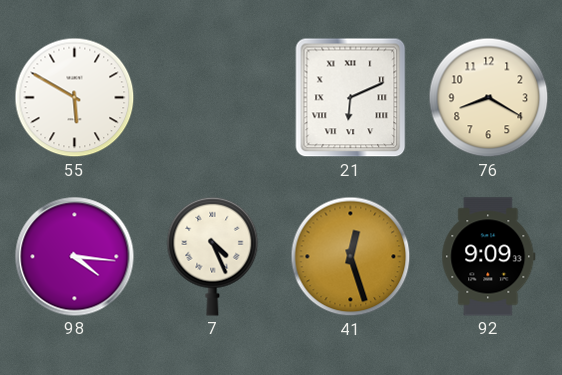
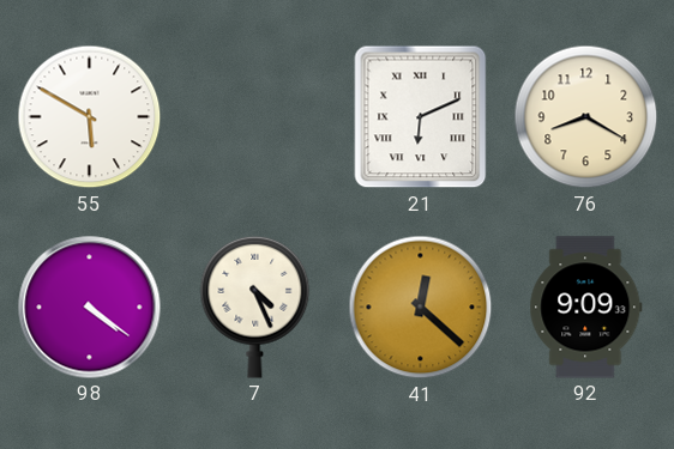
98: 4:16 -> 4:21 (90, 308)
41: 12:27 -> 12:22 (421, 308)
